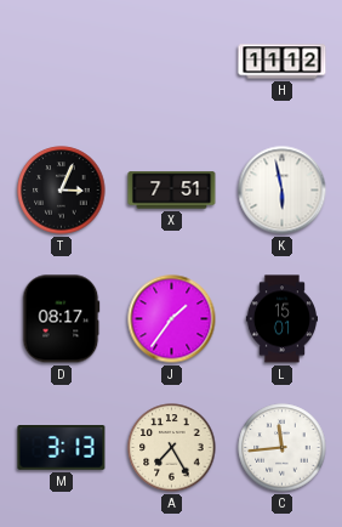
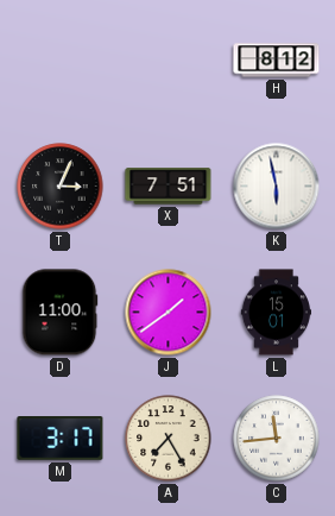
H: 11:12 -> 8:12 (277, 61)
D: 08:17 -> 11:00 (59, 313)
J: 1:36 -> 1:39 (169, 313)
M: 3:13 -> 3:17 (61, 439)
